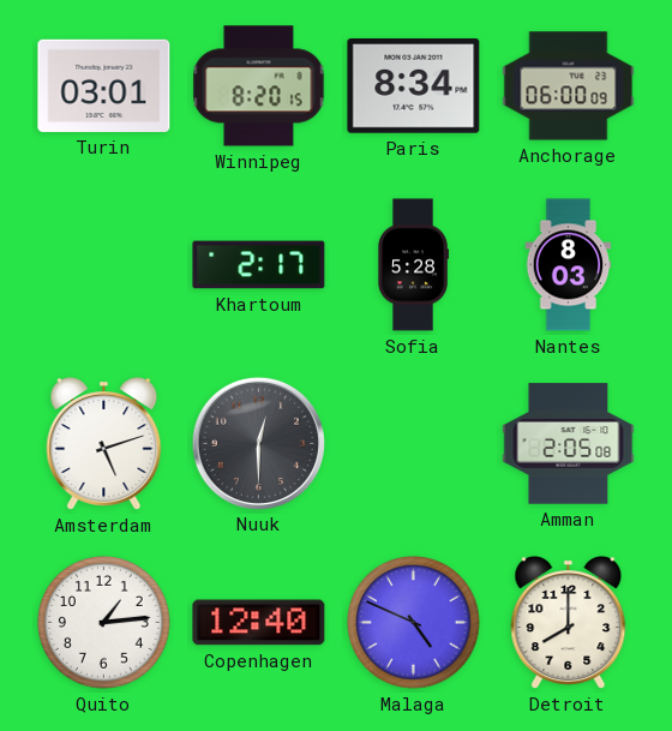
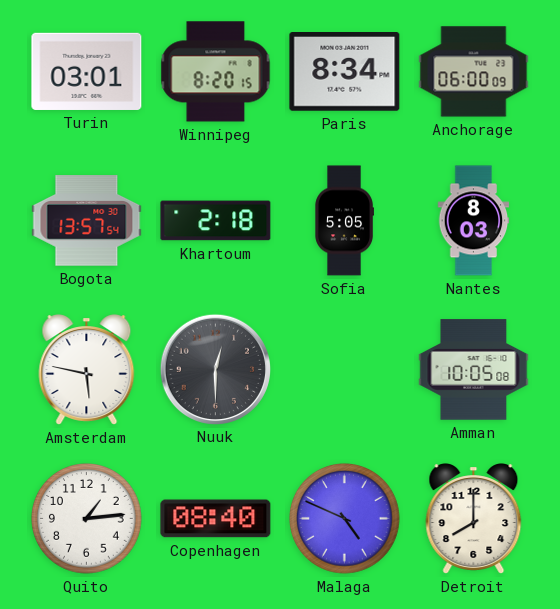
Bogota: none -> 13:57 (87, 221)
Khartoum: 2:17 -> 2:18 (216, 221)
Sofia: 5:28 -> 5:05 (344, 221)
Amsterdam: 5:12 -> 5:47 (87, 370)
Amman: 2:05 -> 10:05 (474, 370)
Copenhagen: 12:40 -> 08:40 (216, 519)
